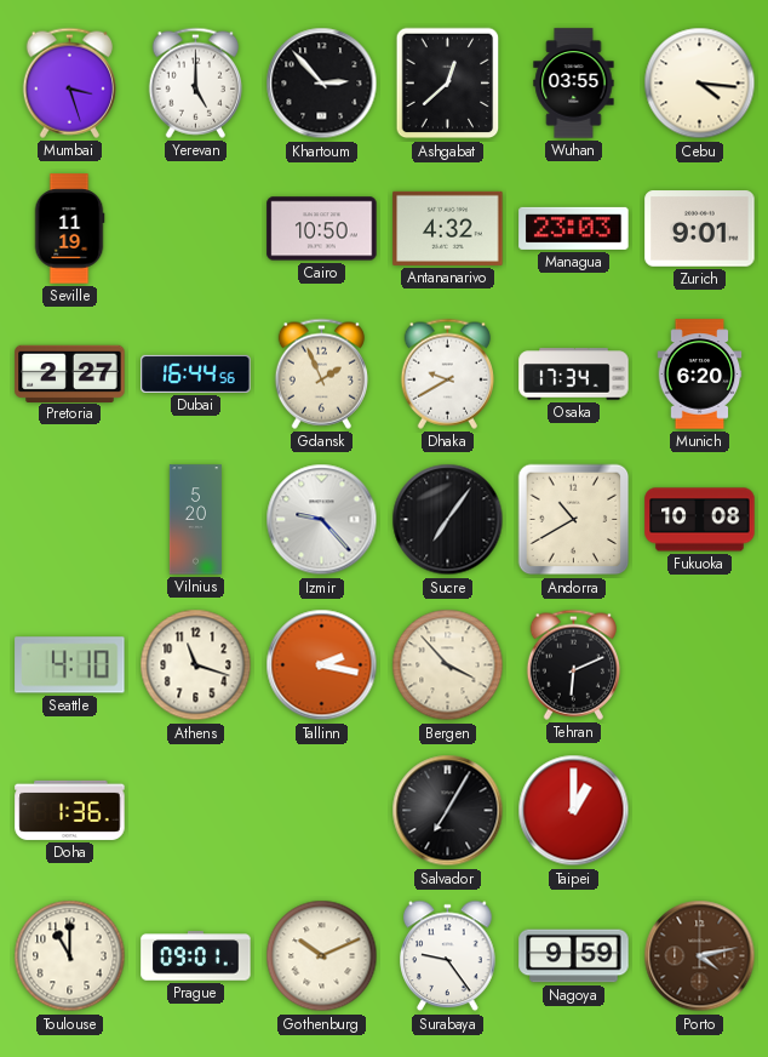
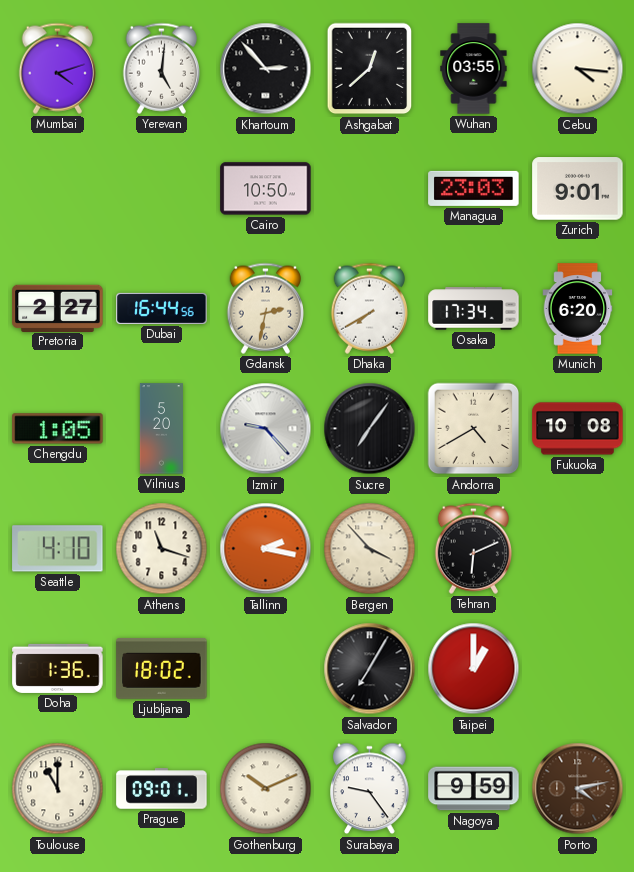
Mumbai: 3:27 -> 4:12 (57, 68)
Yerevan: 5:00 -> 5:01 (161, 68)
Seville: 11:19 -> none (69, 229)
Antananarivo: 4:32 -> none (448, 228)
Gdansk: 1:56 -> 2:32 (265, 308)
Dhaka: 9:40 -> 7:40 (369, 308)
Chengdu: none -> 1:05 (58, 429)
Andorra: 10:40 -> 4:40 (474, 429)
Ljubljana: none -> 18:02 (162, 668)
